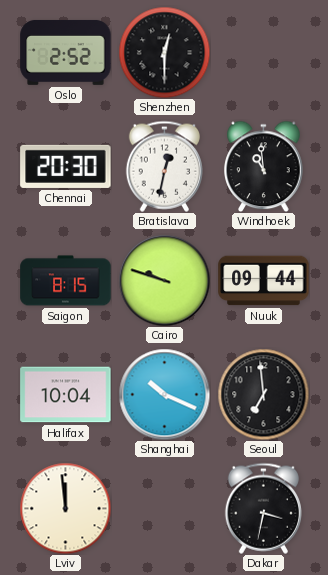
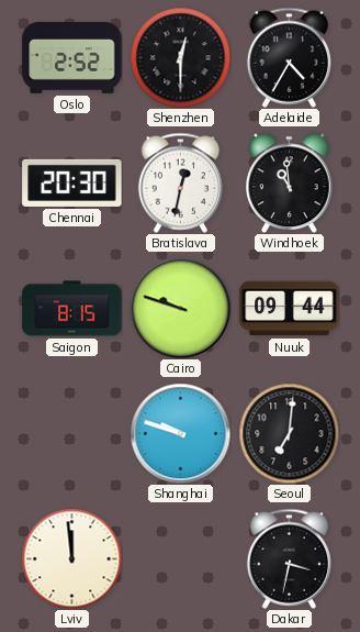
Adelaide: none -> 4:35 (289, 57)
Halifax: 10:04 -> none (66, 395)
Shanghai: 10:19 -> 9:48 (180, 433)
Seoul: 6:59 -> 7:01 (289, 433)
